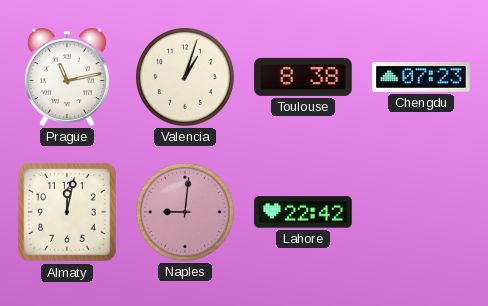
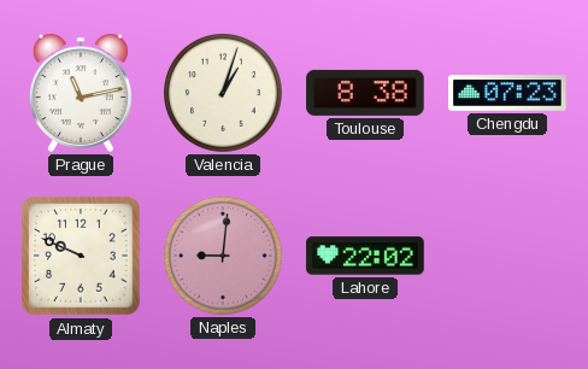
Almaty: 12:02 -> 9:49 (81, 256)
Lahore: 22:42 -> 22:02 (365, 256)
